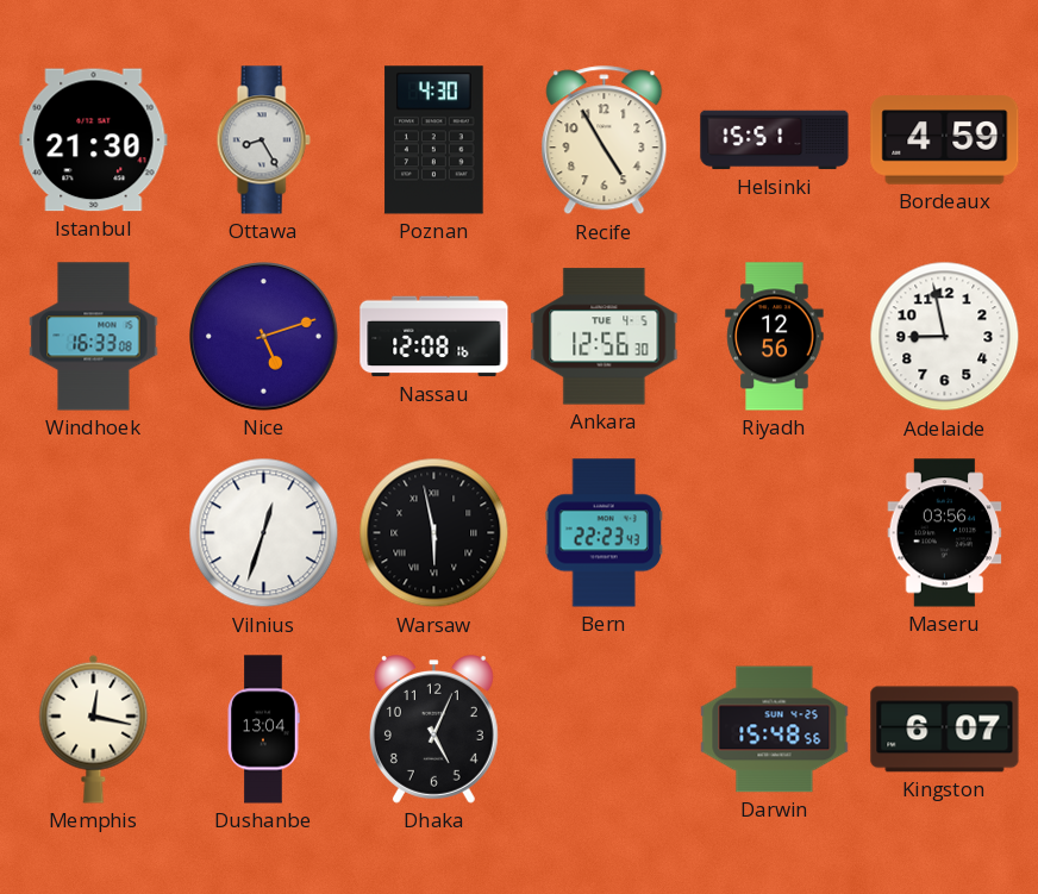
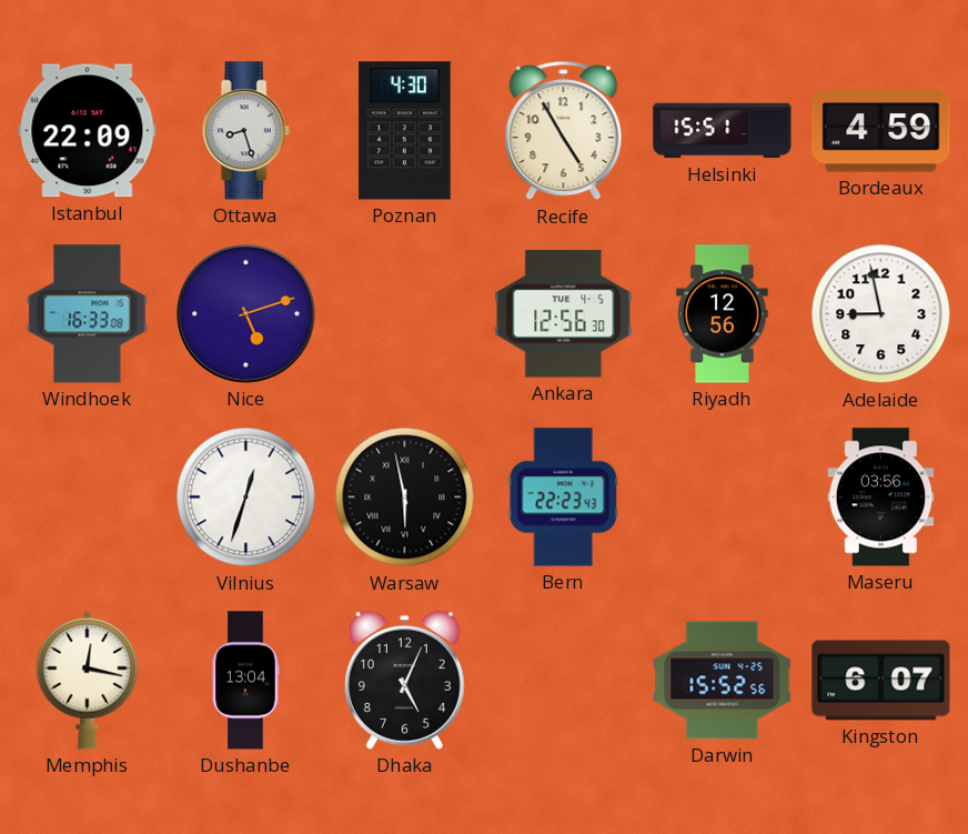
Istanbul: 21:30 -> 22:09 (88, 131)
Ottawa: 8:25 -> 8:27 (245, 131)
Nassau: 12:08 -> none (434, 337)
Darwin: 15:48 -> 15:52 (723, 681)
